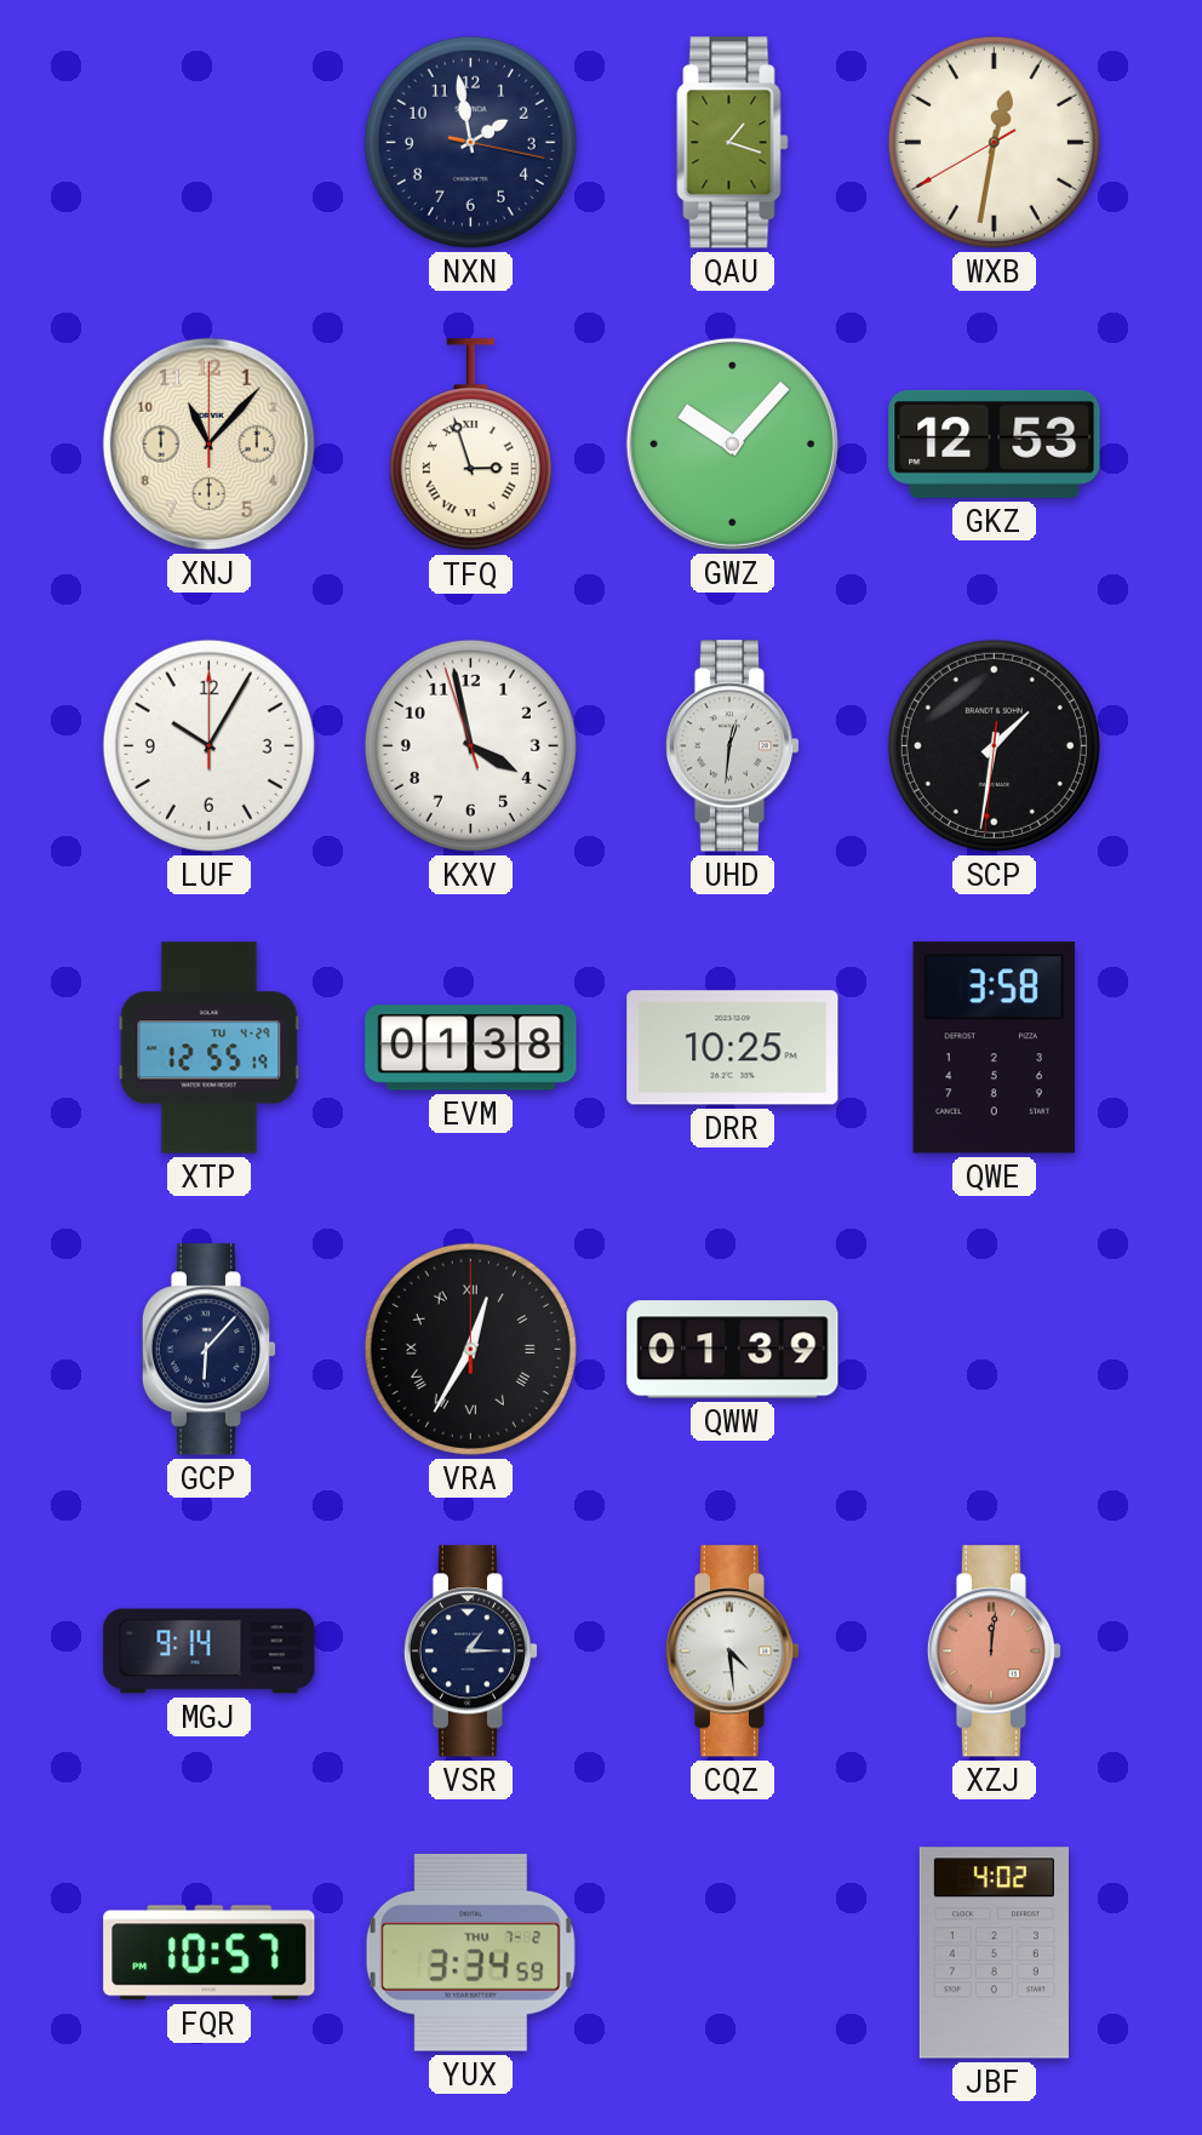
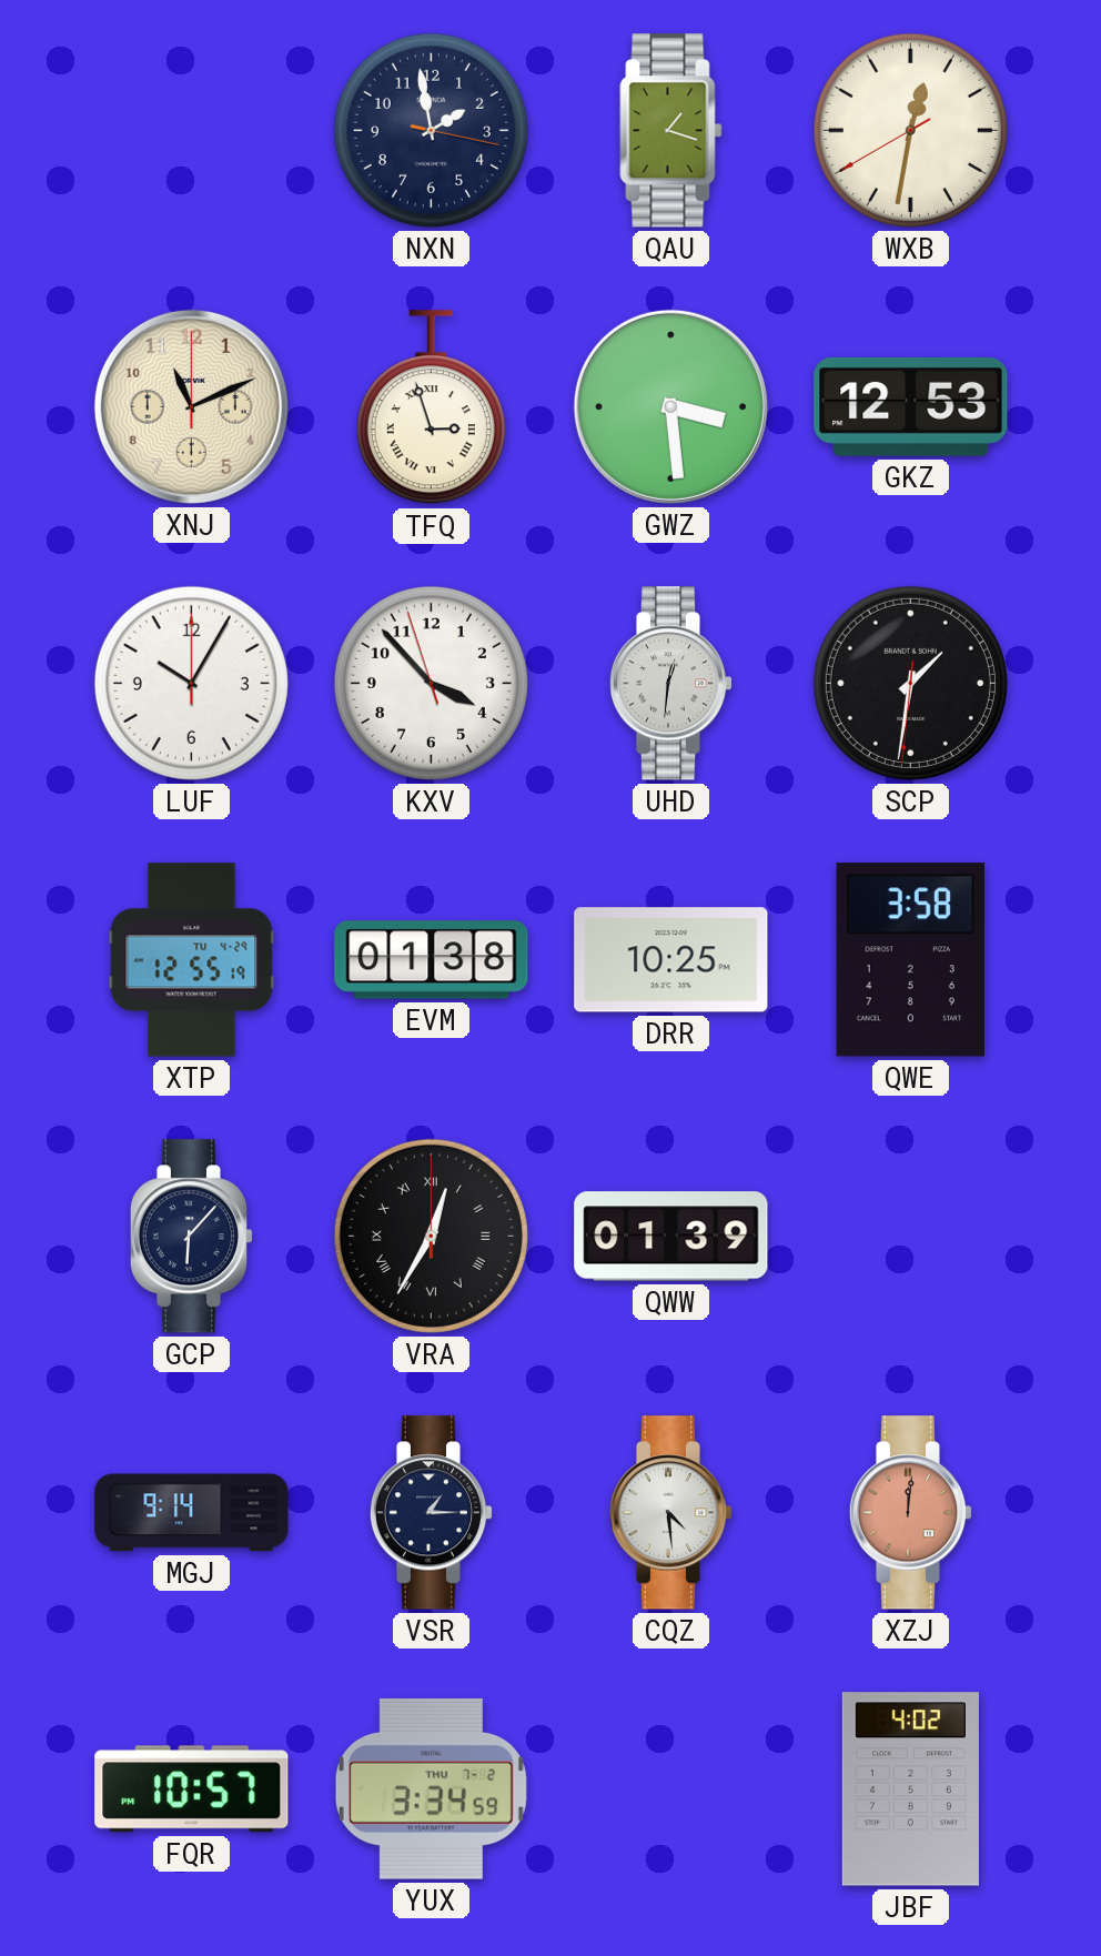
XNJ: 11:07 -> 11:11 (191, 406)
GWZ: 10:07 -> 3:29 (670, 406)
KXV: 3:57 -> 3:52 (431, 683)
